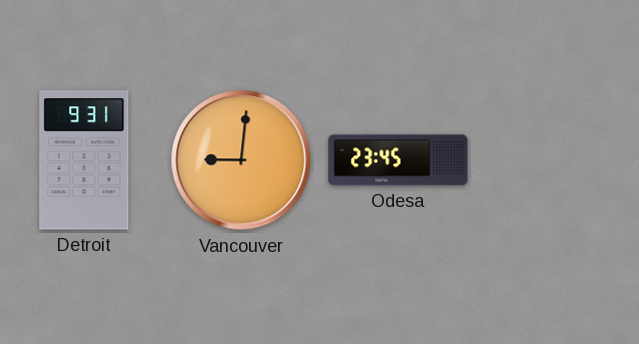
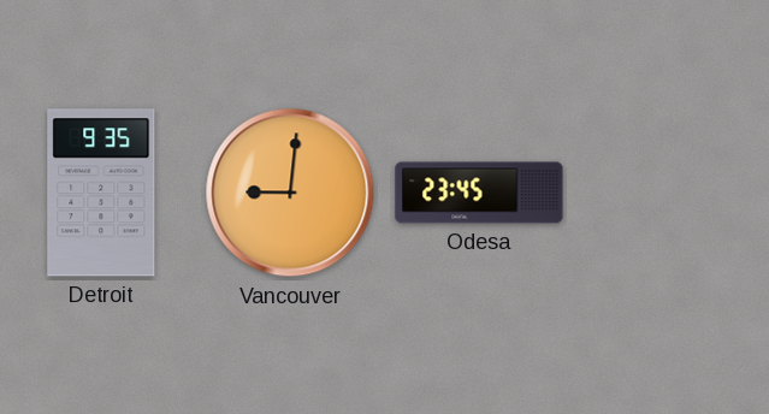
Detroit: 9:31 -> 9:35 (101, 193)
